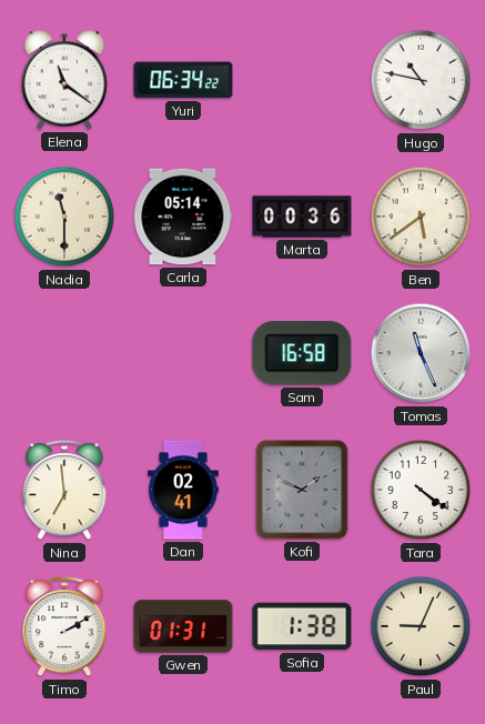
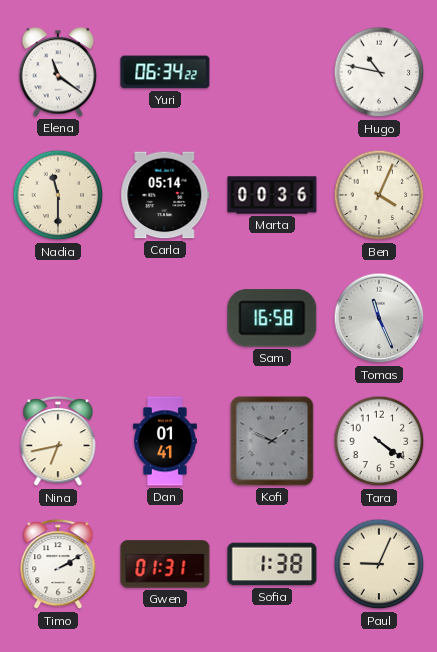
Ben: 5:39 -> 4:04 (379, 195)
Nina: 6:59 -> 6:43 (58, 442)
Dan: 02:41 -> 01:41 (166, 441)
